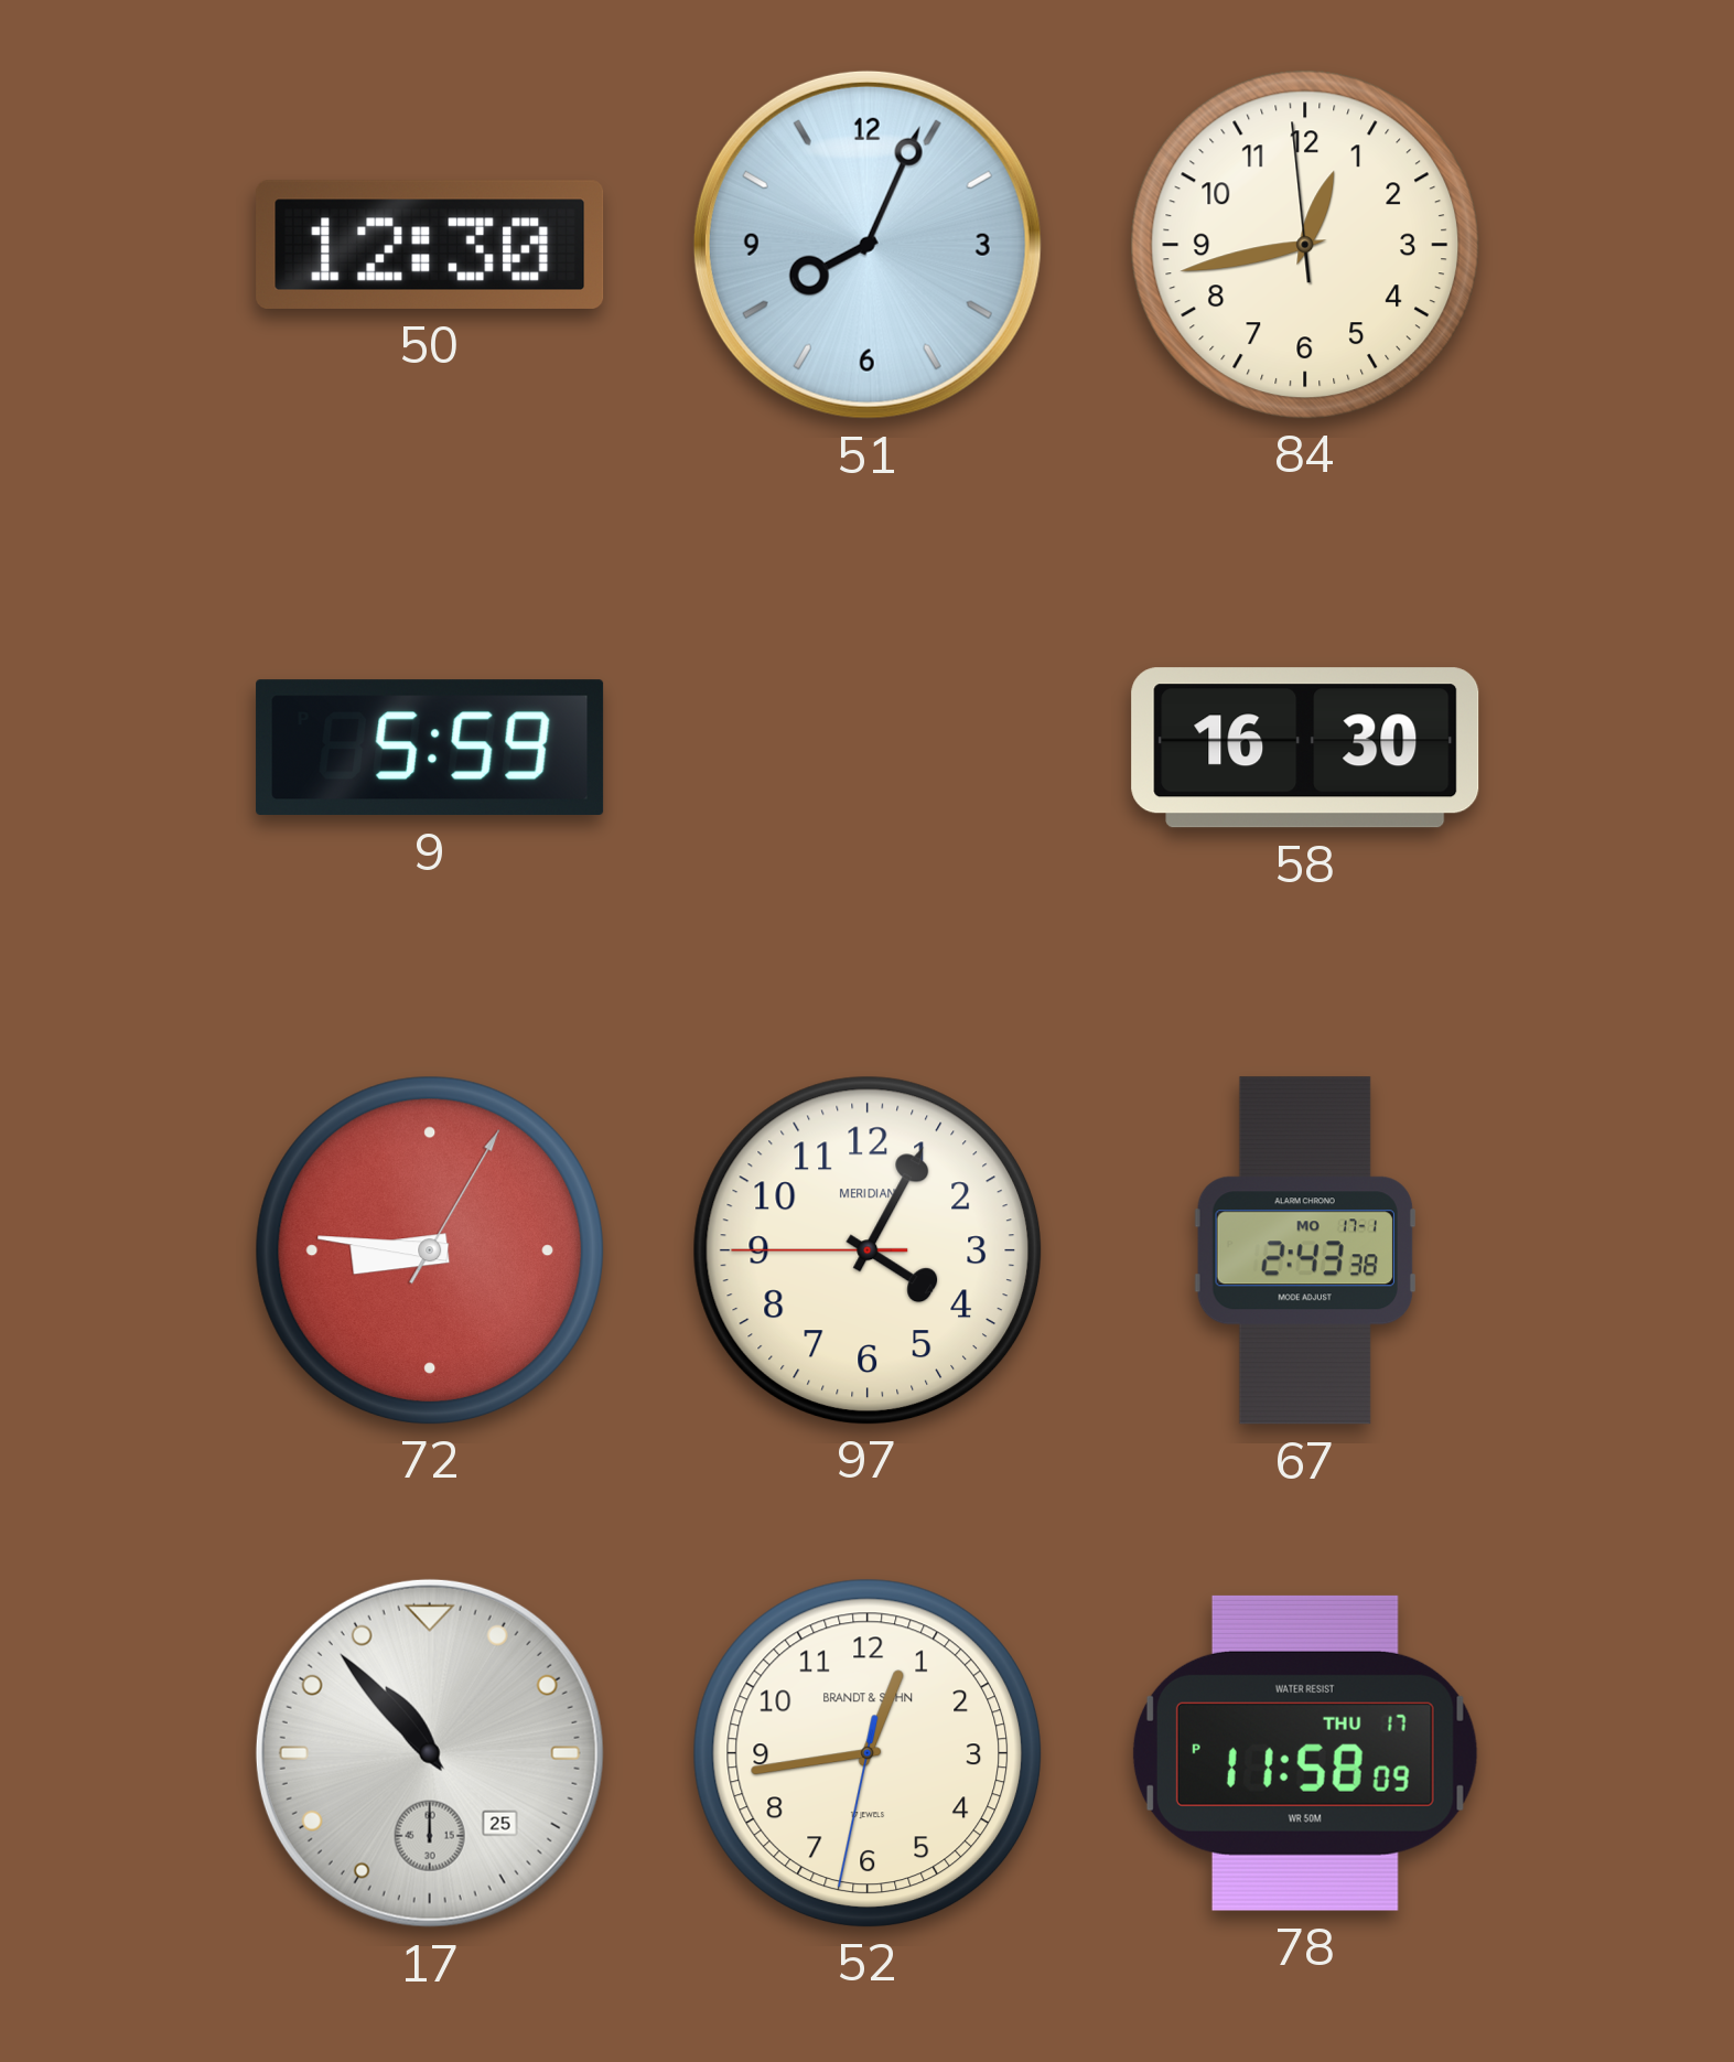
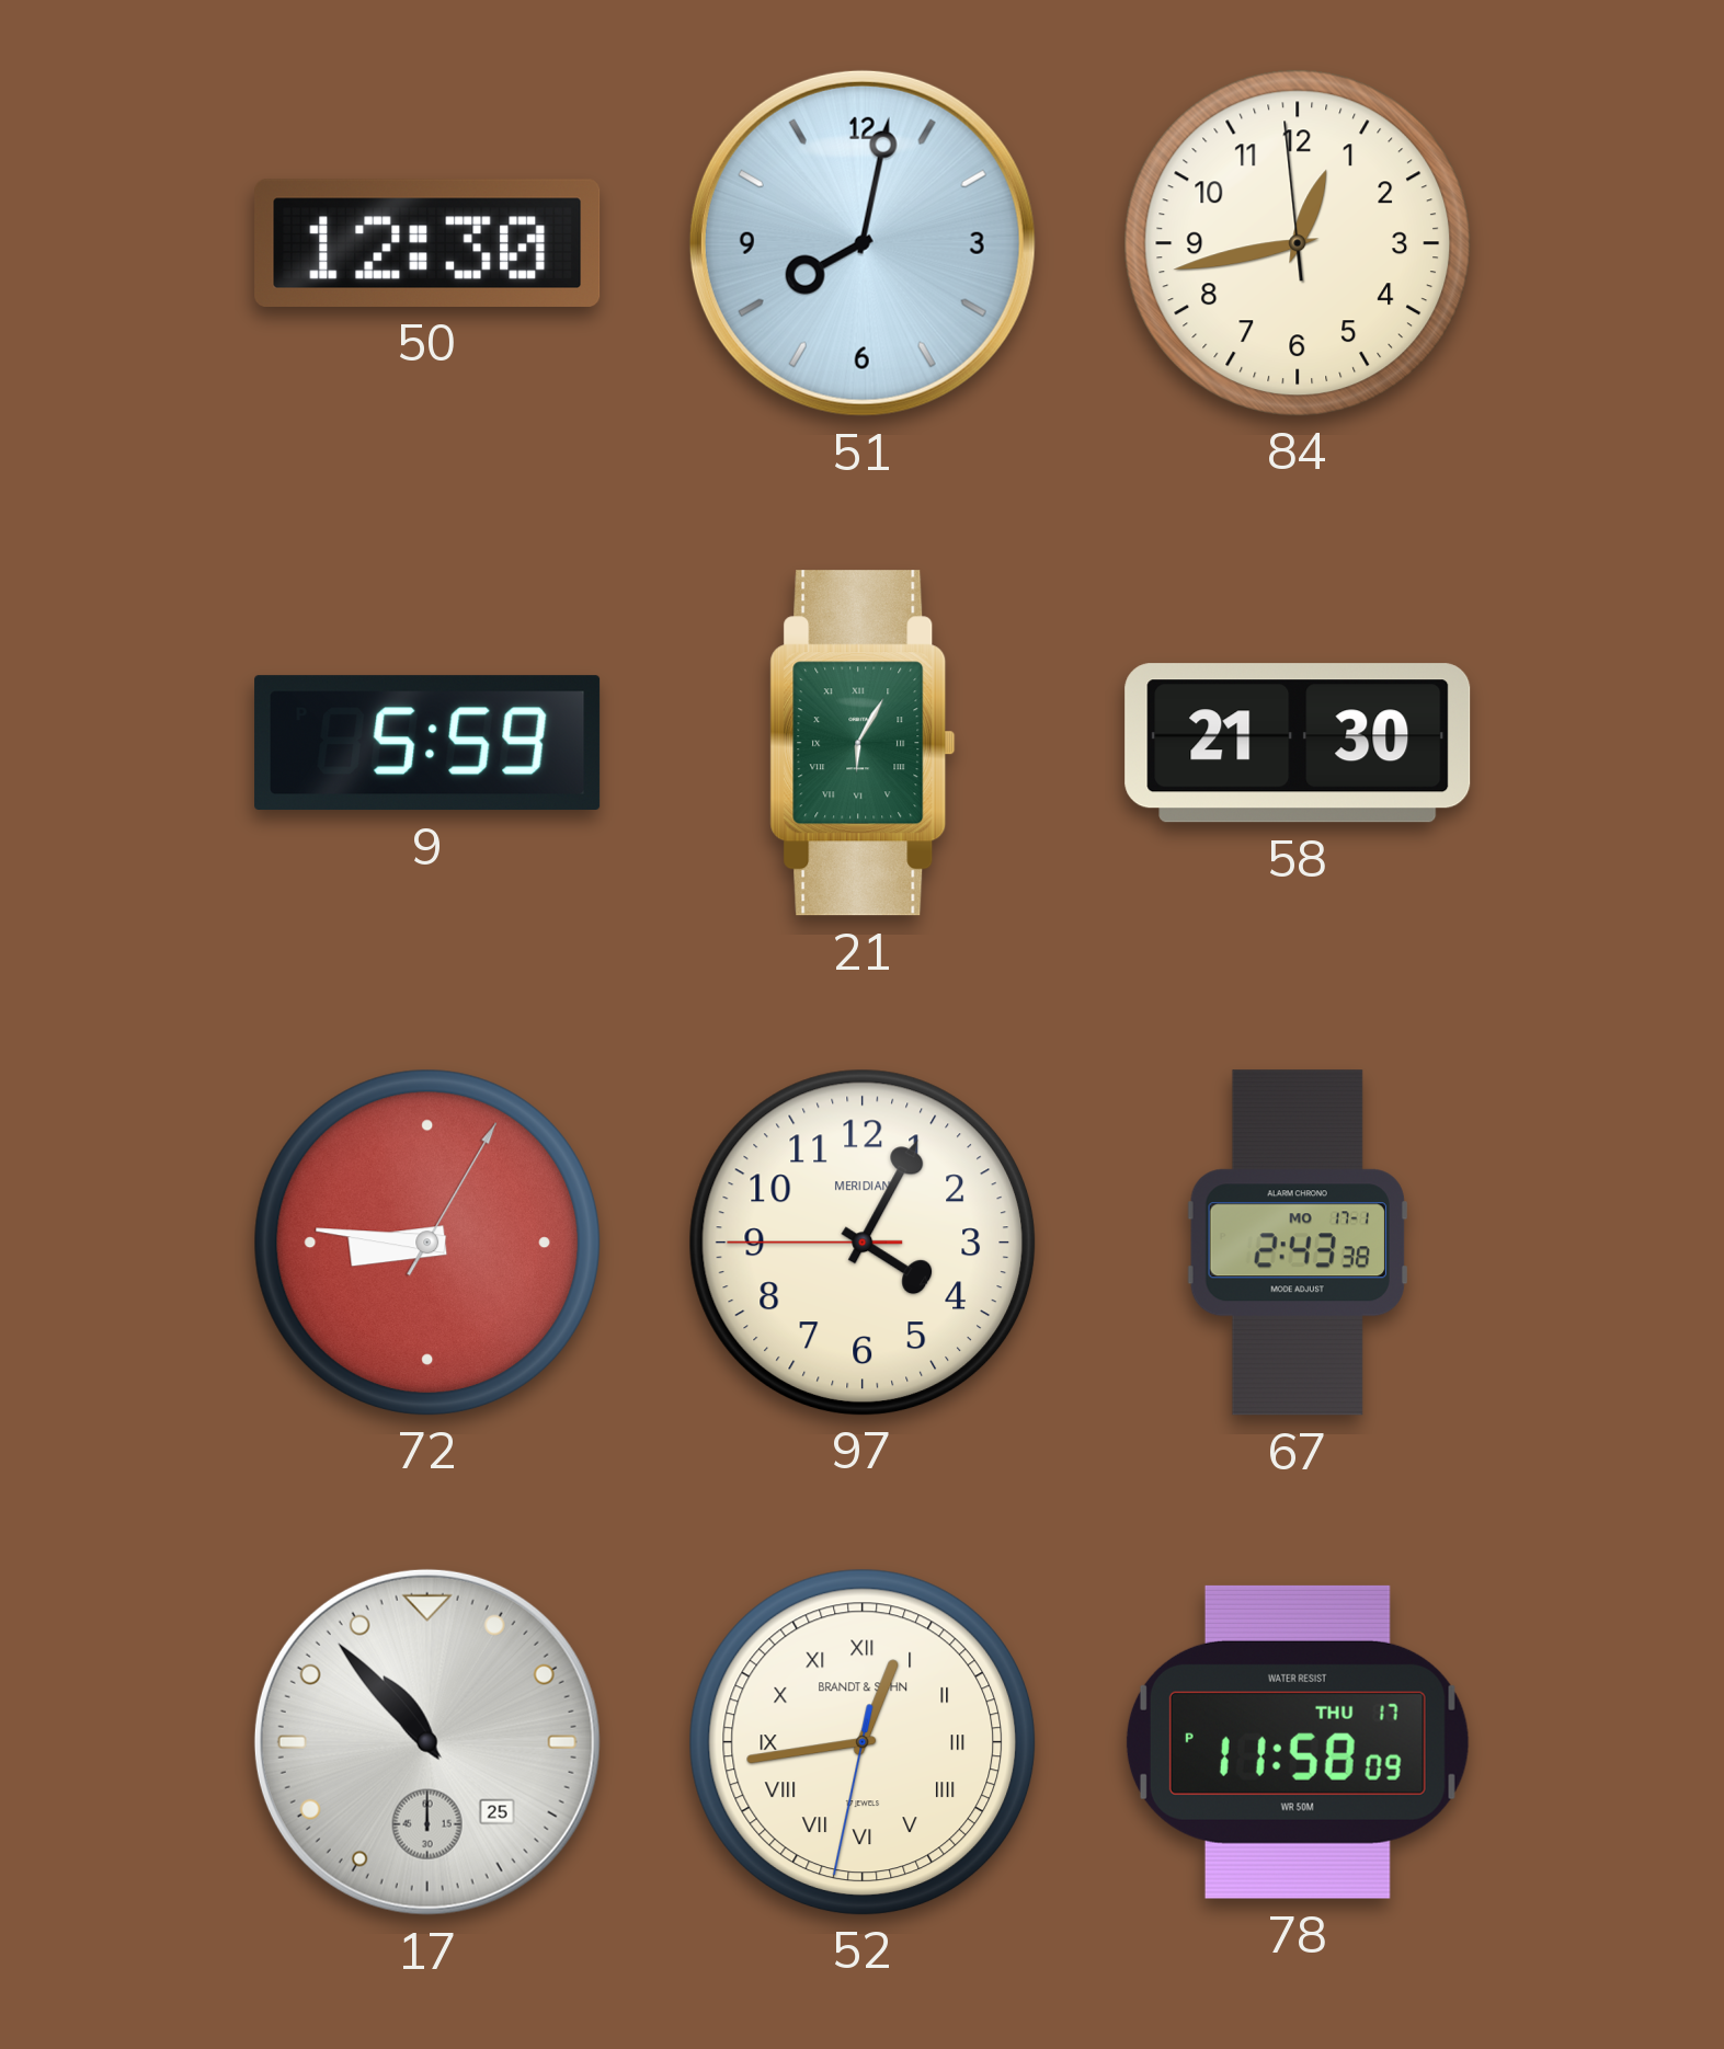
51: 8:04 -> 8:02 (863, 243)
21: none -> 6:05 (863, 743)
58: 16:30 -> 21:30 (1298, 743)
52 numerals: Arabic -> Roman (861, 1741)
